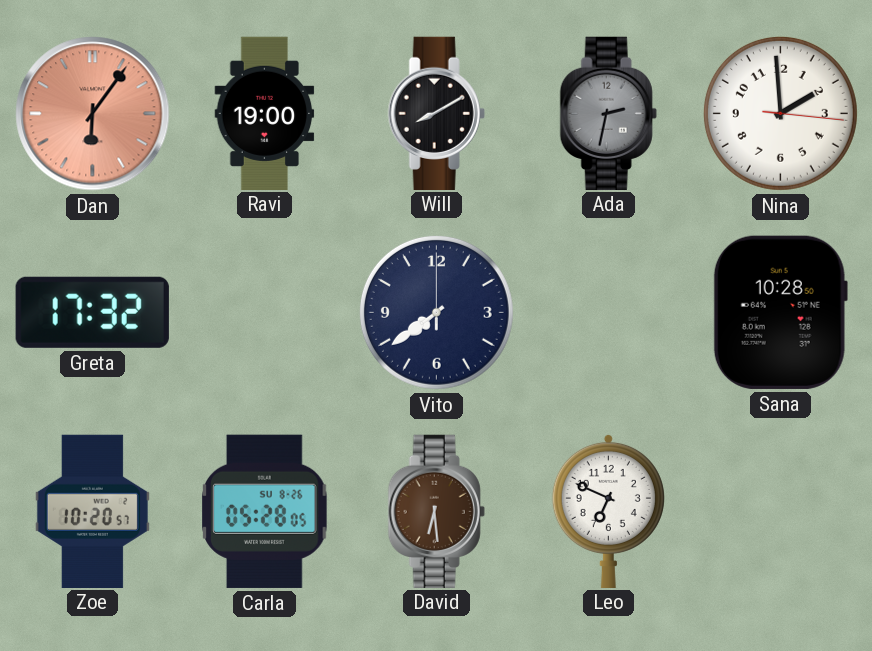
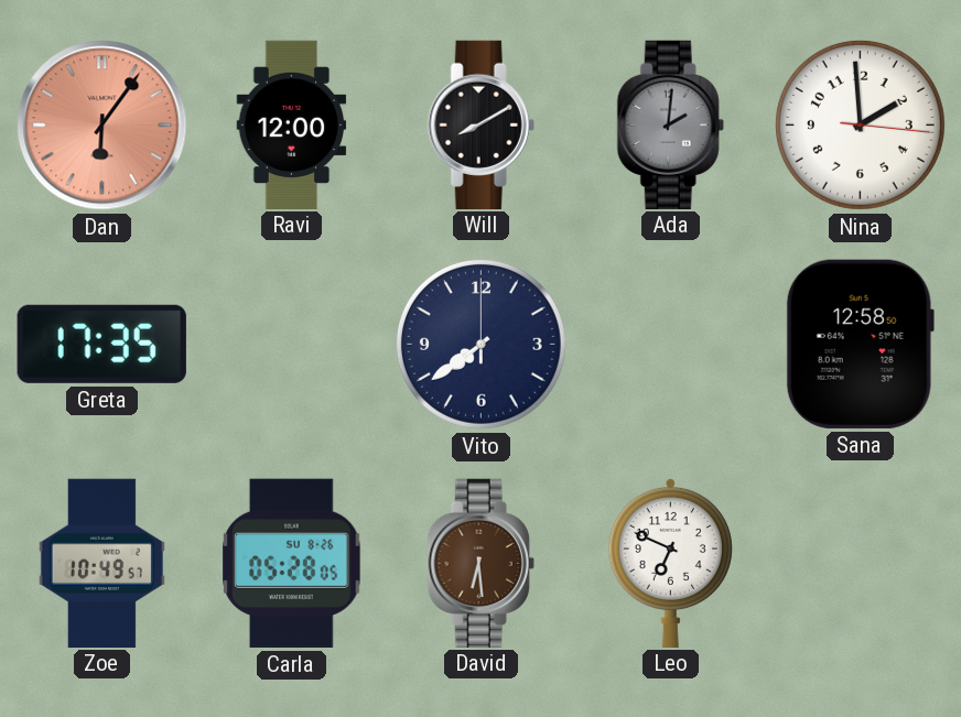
Ravi: 19:00 -> 12:00 (292, 124)
Ada: 2:32 -> 2:01 (670, 124)
Greta: 17:32 -> 17:35 (101, 344)
Sana: 10:28 -> 12:58 (860, 344)
Zoe: 10:20 -> 10:49 (101, 563)
